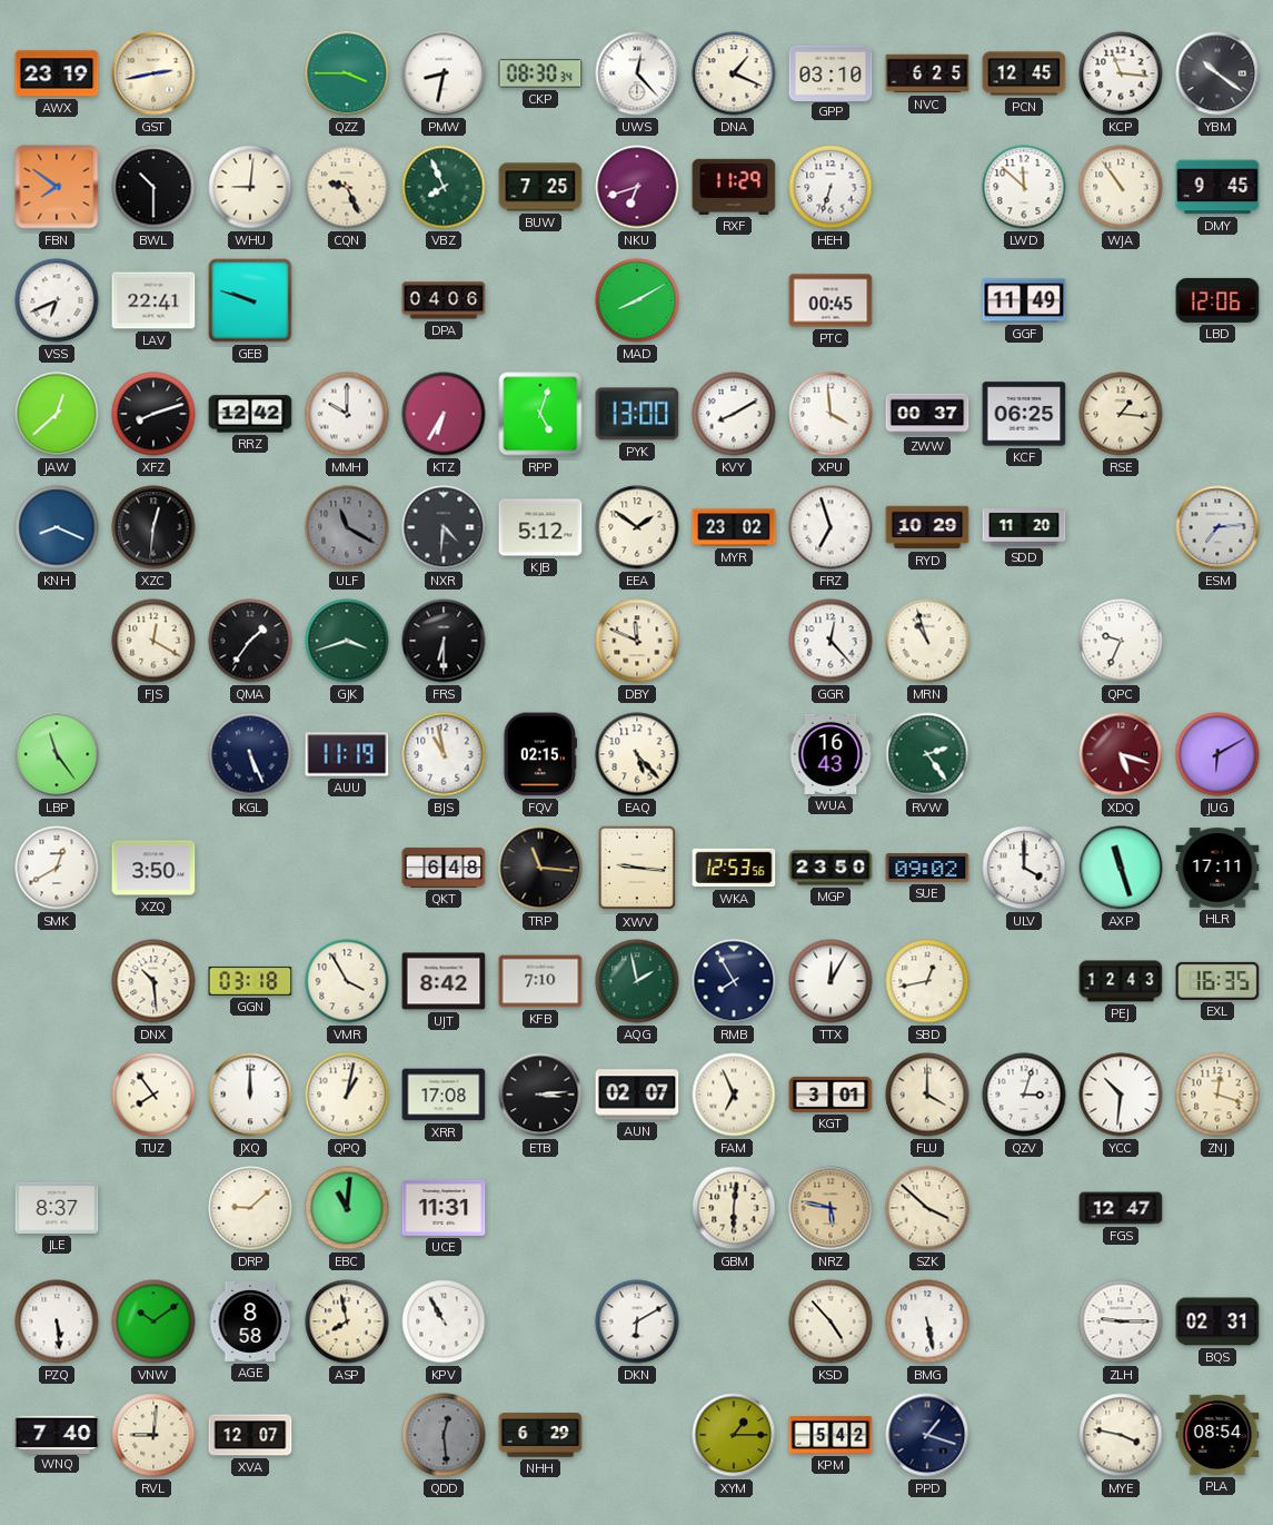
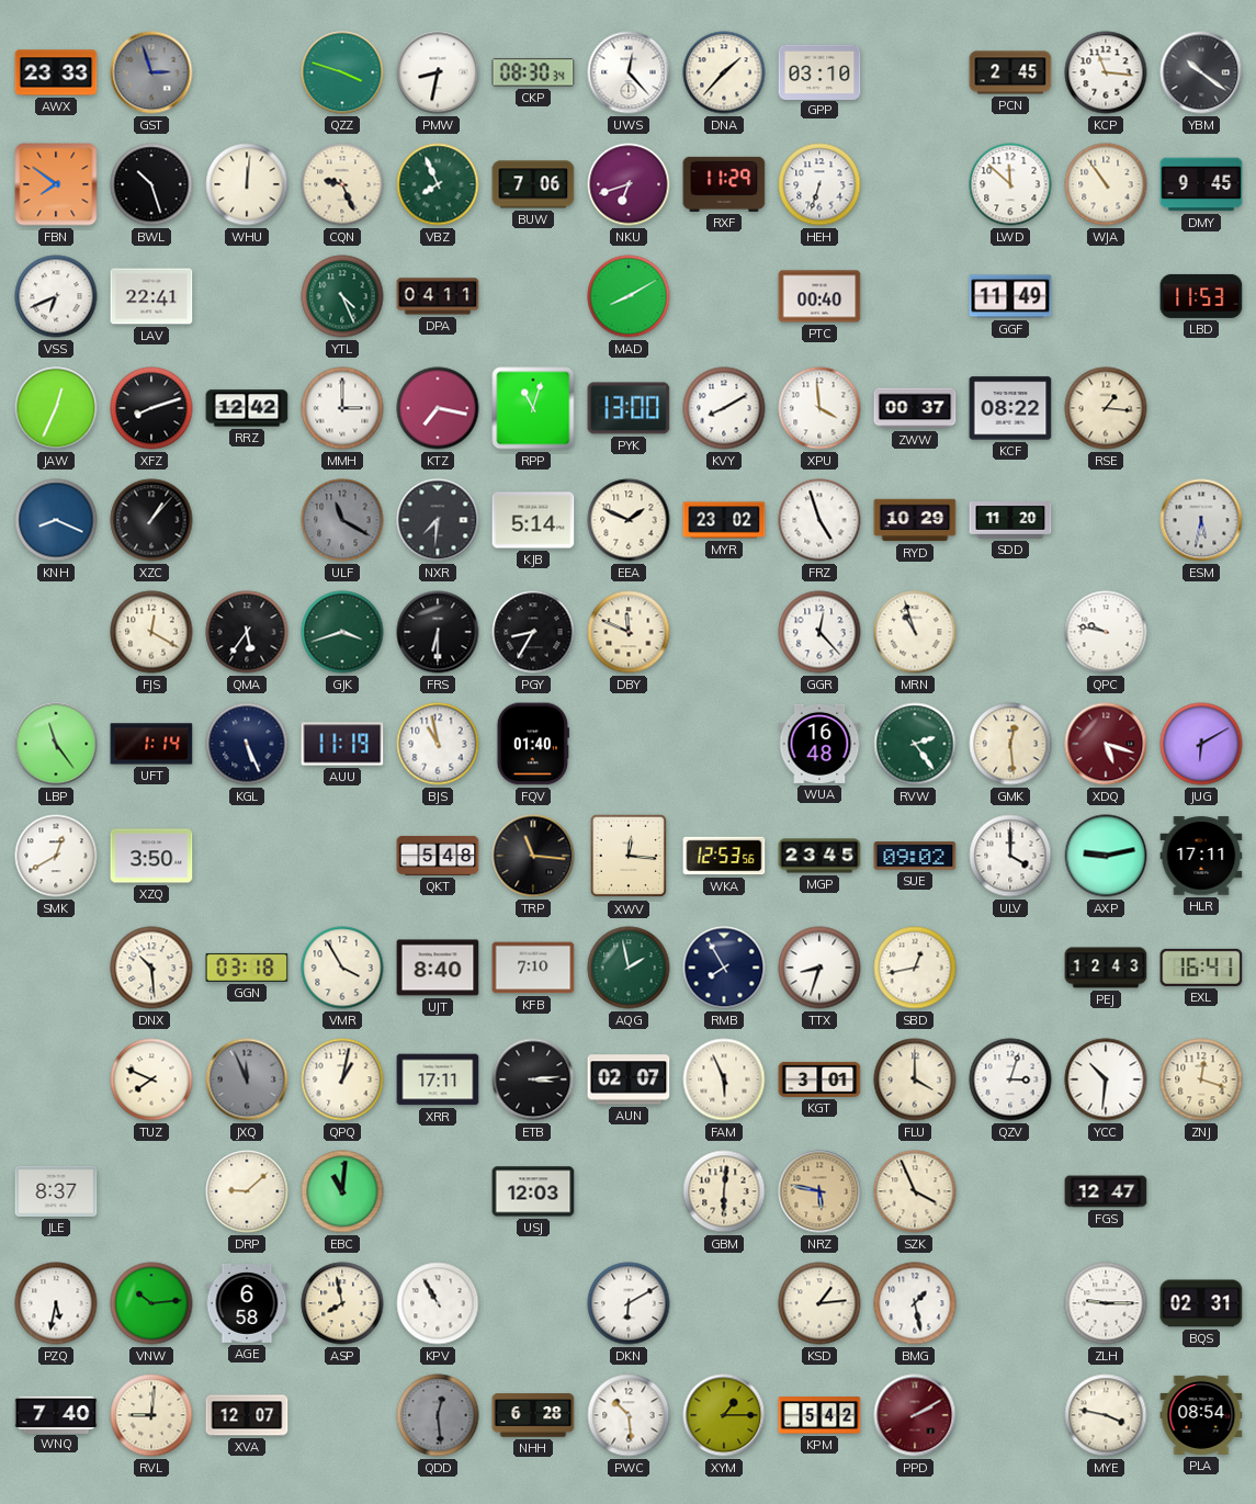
AWX: 23:19 -> 23:33 (56, 72)
GST: 2:43 -> 2:57 (151, 72)
GST dial: cream -> grey (151, 72)
QZZ: 3:45 -> 3:48 (342, 72)
DNA: 1:19 -> 1:37 (724, 72)
NVC: 6:25 -> none (927, 73)
PCN: 12:45 -> 2:45 (1010, 72)
BWL: 10:30 -> 10:27 (151, 184)
WHU: 9:01 -> 12:01 (247, 184)
BUW: 7:25 -> 7:06 (533, 184)
GEB: 9:48 -> none (250, 300)
YTL: none -> 4:26 (342, 296)
DPA: 04:06 -> 04:11 (438, 296)
PTC: 00:45 -> 00:40 (819, 296)
LBD: 12:06 -> 11:53 (1201, 296)
JAW: 12:38 -> 12:34 (56, 408)
MMH: 10:00 -> 3:00 (342, 408)
KTZ: 6:35 -> 7:17 (438, 408)
RPP: 5:03 -> 11:03 (533, 408)
KCF: 06:25 -> 08:22 (1010, 408)
XZC: 12:31 -> 1:07 (151, 520)
NXR: 4:31 -> 7:31 (438, 520)
KJB: 5:12 -> 5:14 (533, 520)
EEA: 1:51 -> 1:49 (629, 520)
FRZ: 6:57 -> 4:57 (819, 520)
ESM: 7:14 -> 5:32 (1201, 520)
QMA: 1:36 -> 5:36 (247, 632)
PGY: none -> 8:35 (533, 632)
QPC: 9:34 -> 9:47 (1106, 632)
UFT: none -> 1:14 (151, 744)
FQV: 02:15 -> 01:40 (533, 744)
EAQ: 5:23 -> none (637, 754)
WUA: 16:43 -> 16:48 (819, 744)
GMK: none -> 12:29 (1010, 744)
QKT: 6:48 -> 5:48 (438, 856)
XWV: 9:16 -> 12:16 (627, 856)
MGP: 23:50 -> 23:45 (819, 856)
AXP: 11:27 -> 9:13 (1106, 856)
UJT: 8:42 -> 8:40 (438, 968)
TTX: 12:05 -> 8:33 (819, 968)
EXL: 16:35 -> 16:41 (1201, 968)
TUZ: 7:54 -> 7:49 (151, 1079)
JXQ: 12:00 -> 11:56 (247, 1079)
JXQ dial: white -> grey (247, 1079)
XRR: 17:08 -> 17:11 (438, 1079)
FAM: 6:56 -> 5:56 (724, 1079)
UCE: 11:31 -> none (444, 1208)
USJ: none -> 12:03 (533, 1191)
SZK: 3:52 -> 3:56 (915, 1191)
PZQ: 5:29 -> 5:32 (56, 1303)
VNW: 10:09 -> 10:14 (151, 1303)
AGE: 8:58 -> 6:58 (247, 1303)
KSD: 4:53 -> 1:14 (819, 1303)
BMG: 5:28 -> 1:28 (915, 1303)
NHH: 6:29 -> 6:28 (533, 1415)
PWC: none -> 10:29 (629, 1415)
PPD: 1:18 -> 2:10 (915, 1415)
PPD dial: navy -> burgundy (915, 1415)
